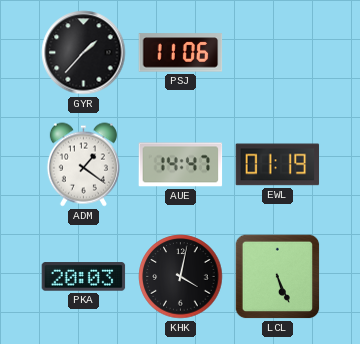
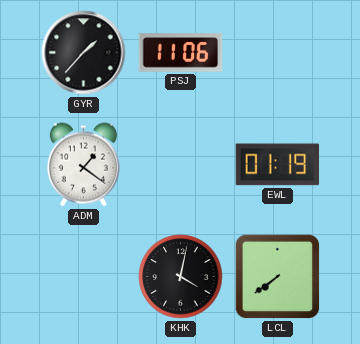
AUE: 14:47 -> none (181, 165)
PKA: 20:03 -> none (84, 277)
LCL: 5:26 -> 7:39 (278, 277)
